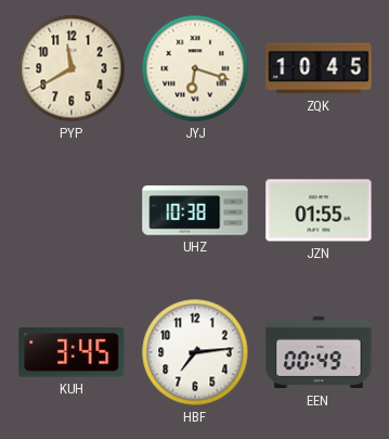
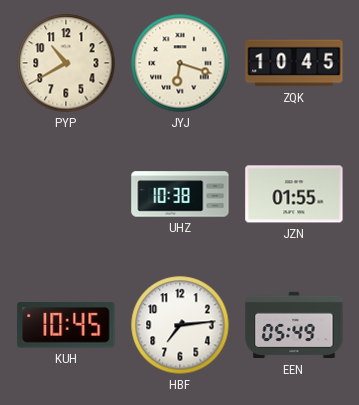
PYP: 11:40 -> 10:40 (66, 63)
KUH: 3:45 -> 10:45 (66, 325)
EEN: 00:49 -> 05:49 (294, 325)
